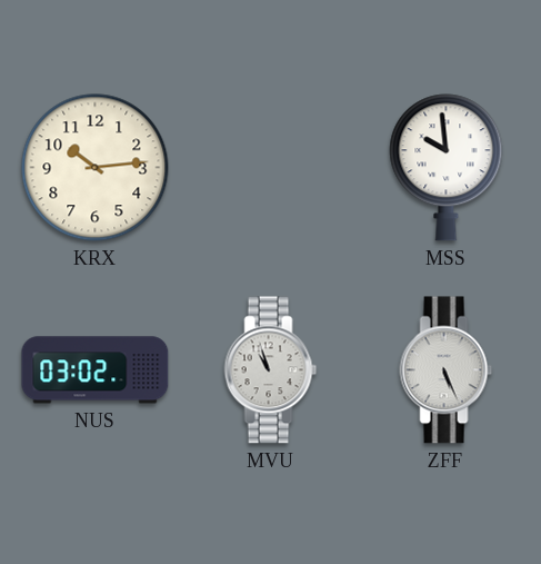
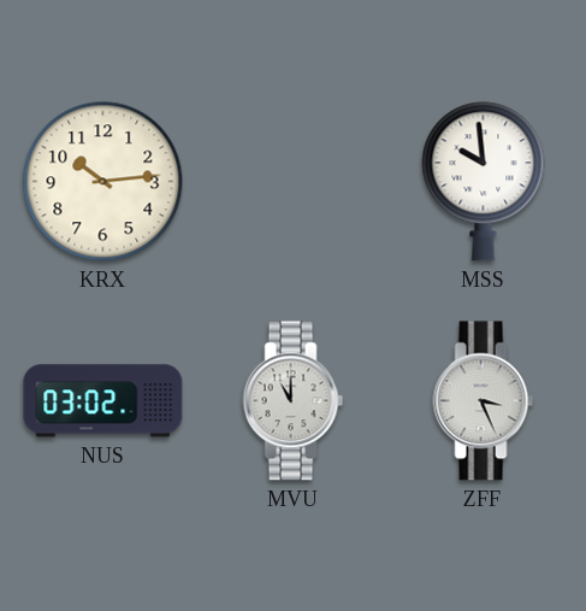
MVU: 10:57 -> 11:00 (294, 401)
ZFF: 5:26 -> 3:26 (484, 401)
